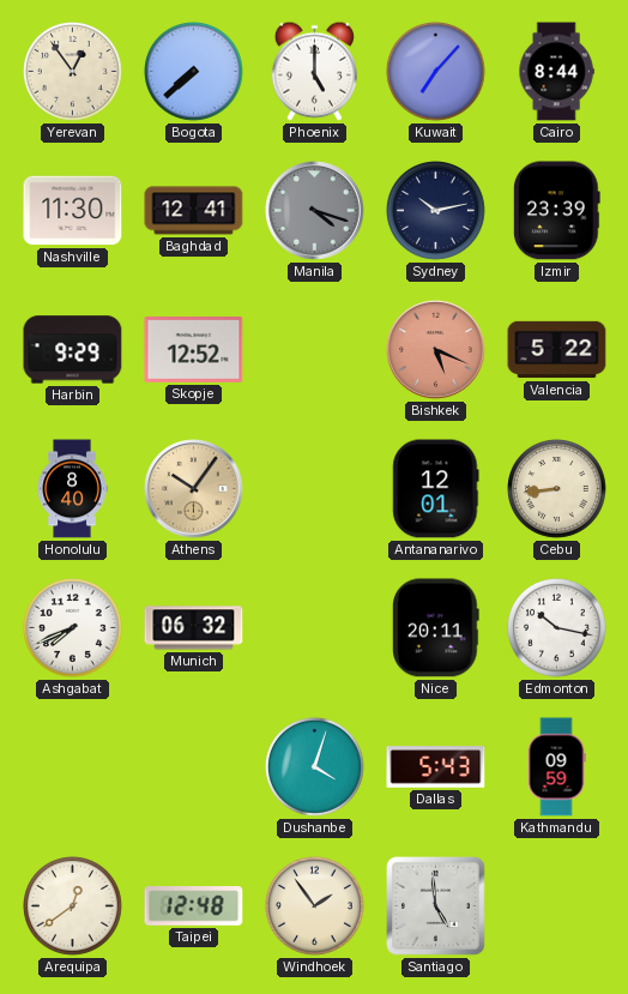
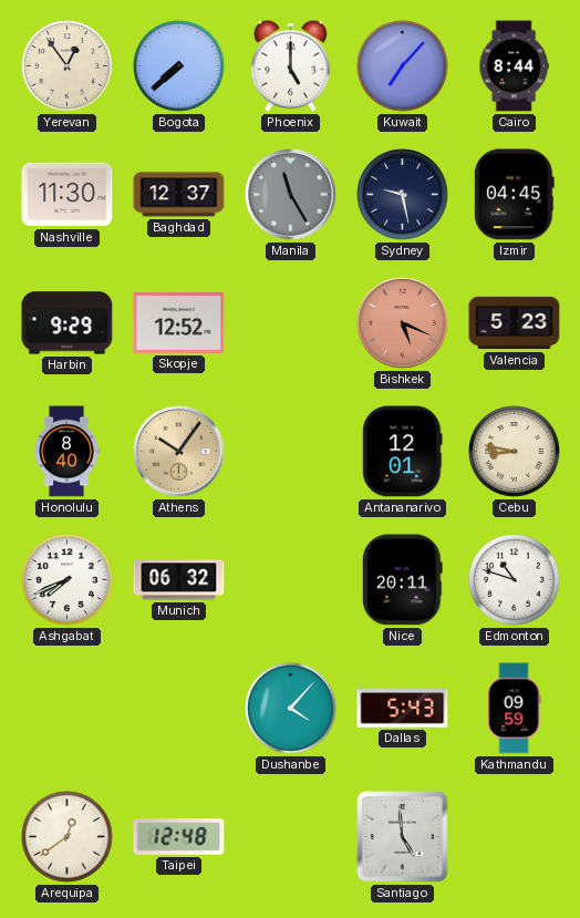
Baghdad: 12:41 -> 12:37 (179, 195)
Manila: 4:18 -> 11:25 (291, 195)
Sydney: 10:13 -> 9:28 (403, 195)
Izmir: 23:39 -> 04:45 (514, 195)
Valencia: 5:22 -> 5:23 (515, 323)
Cebu: 8:44 -> 8:47 (515, 452)
Edmonton: 10:17 -> 10:48 (515, 580)
Dushanbe: 4:03 -> 4:07 (291, 709)
Windhoek: 1:54 -> none (315, 906)
